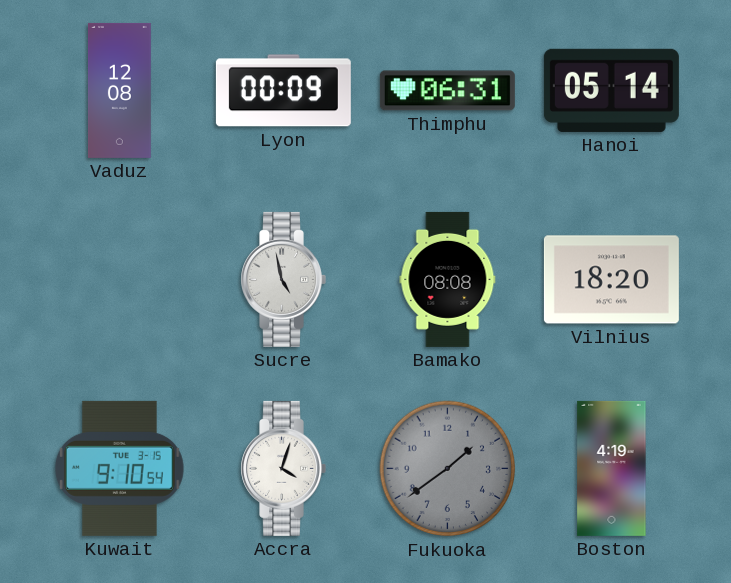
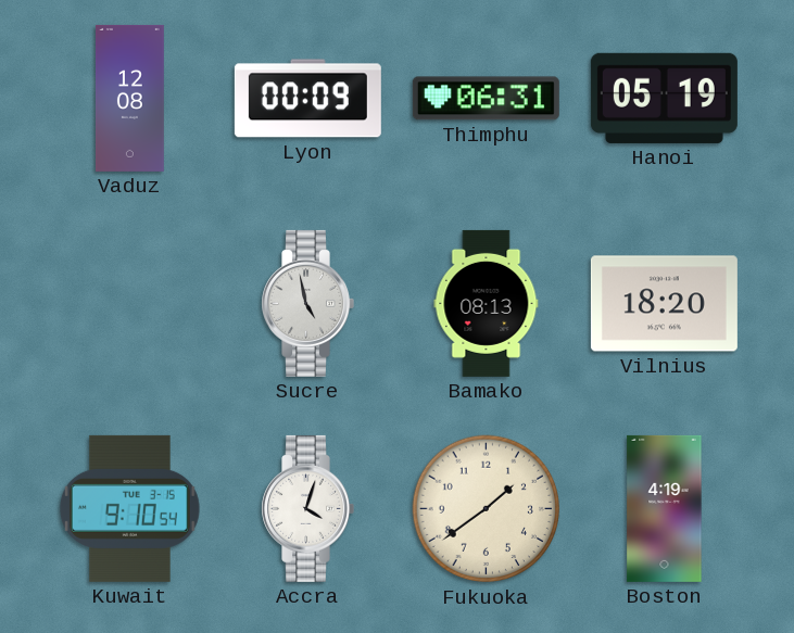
Hanoi: 05:14 -> 05:19 (664, 98)
Bamako: 08:08 -> 08:13 (487, 303)
Fukuoka dial: grey -> cream (487, 509)
